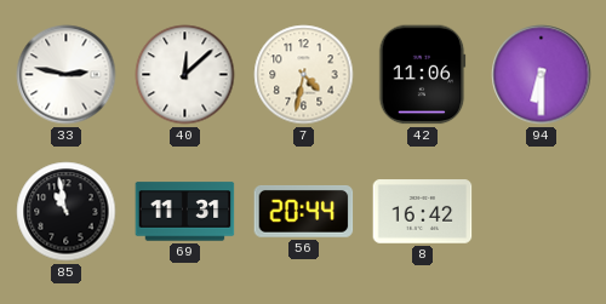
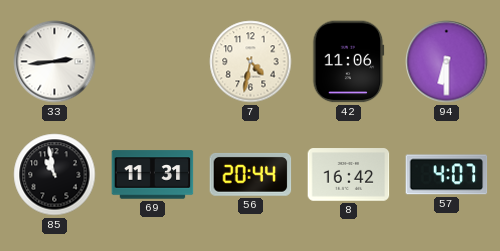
33: 2:47 -> 2:44 (55, 62)
40: 12:08 -> none (185, 75)
57: none -> 4:07 (447, 175)
